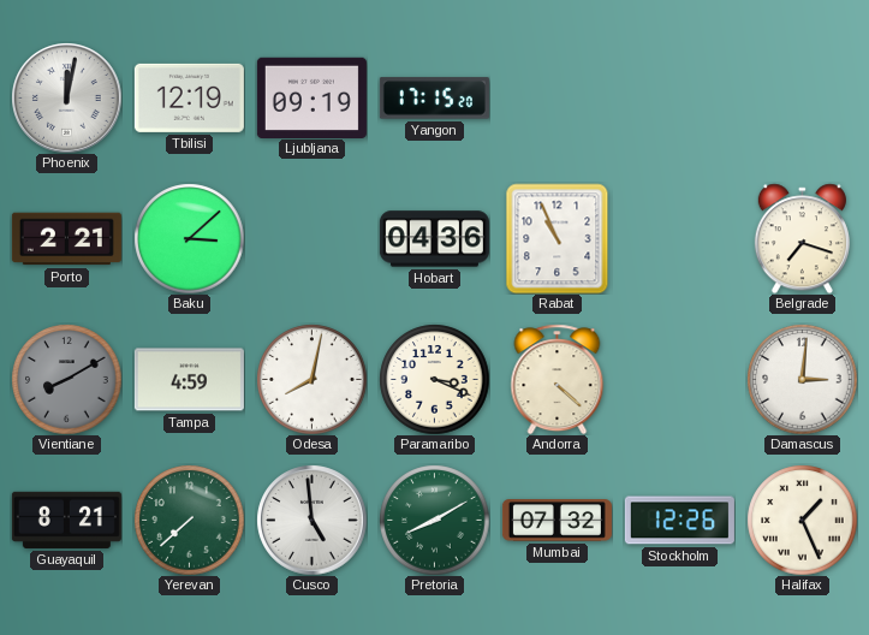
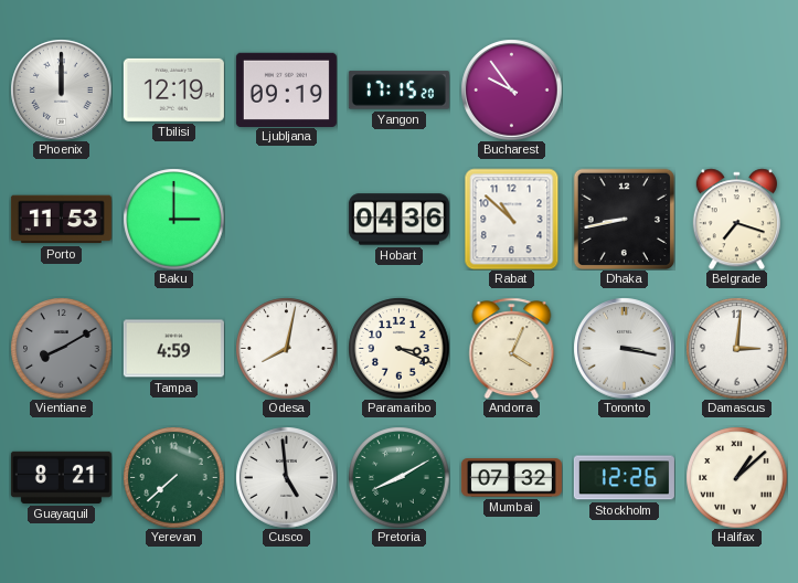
Phoenix: 12:02 -> 12:00 (61, 89)
Bucharest: none -> 9:54 (511, 89)
Porto: 2:21 -> 11:53 (61, 220)
Baku: 3:08 -> 3:00 (173, 219)
Rabat: 10:56 -> 10:52 (512, 219)
Dhaka: none -> 8:43 (624, 219)
Andorra: 4:22 -> 4:04 (512, 348)
Toronto: none -> 3:17 (624, 348)
Halifax: 1:26 -> 1:08 (736, 477)
